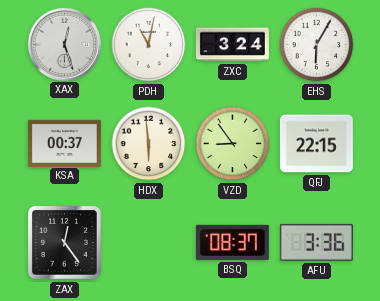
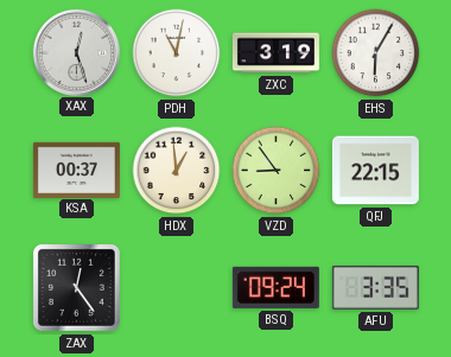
ZXC: 3:24 -> 3:19 (275, 53)
HDX: 5:59 -> 12:59 (177, 171)
BSQ: 08:37 -> 09:24 (275, 287)
AFU: 3:36 -> 3:35 (375, 287)
